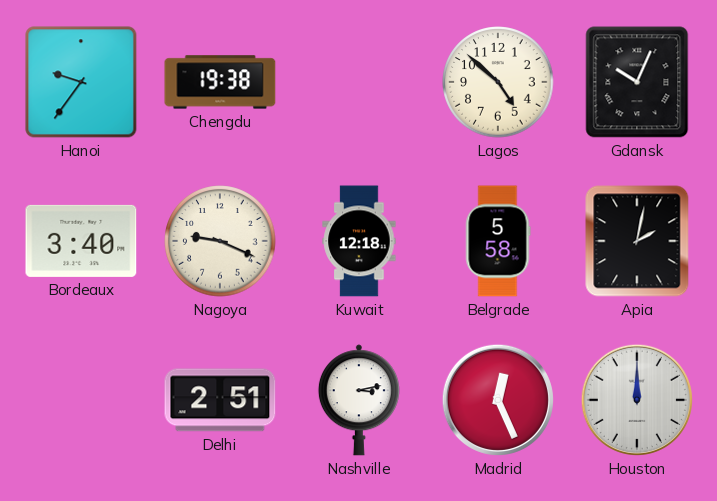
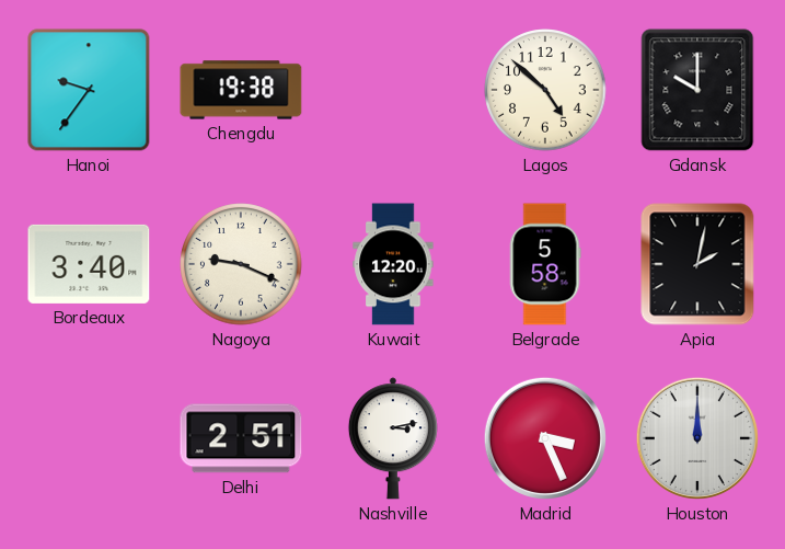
Gdansk: 10:04 -> 10:00 (697, 90)
Kuwait: 12:18 -> 12:20 (393, 264)
Madrid: 12:26 -> 3:26 (545, 438)
